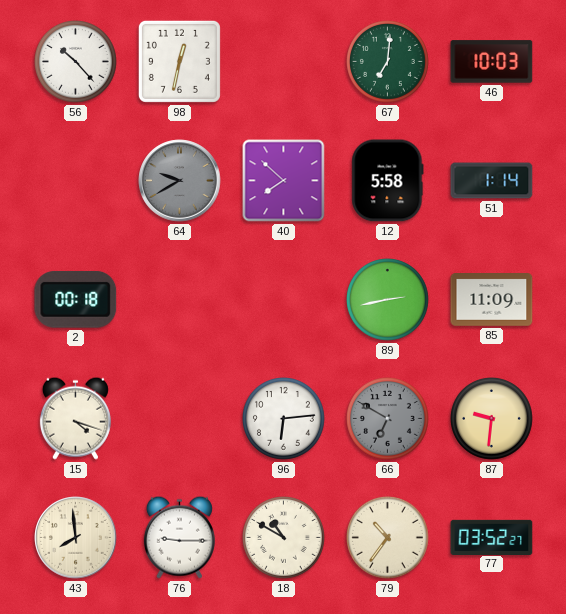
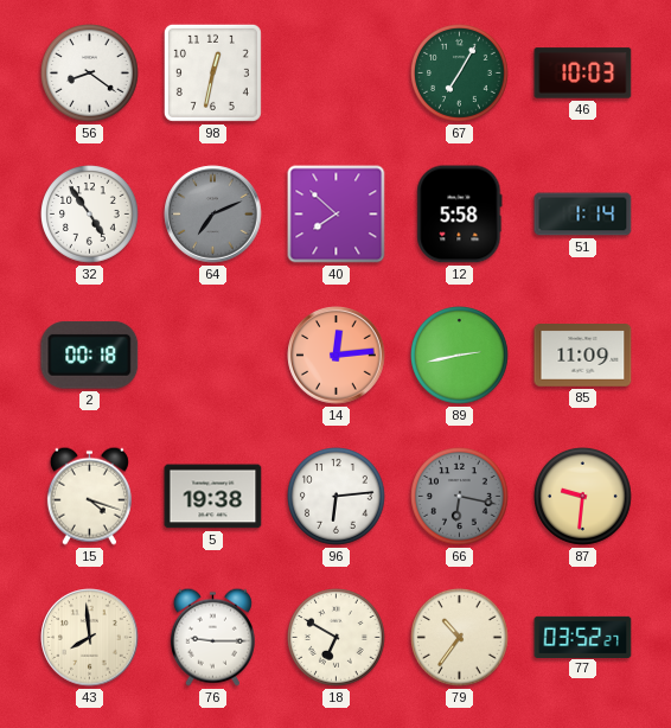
56: 10:23 -> 8:21 (90, 74)
67: 7:01 -> 7:05 (460, 74)
32: none -> 4:54 (90, 215)
64: 9:40 -> 7:11 (213, 215)
14: none -> 12:14 (337, 356)
5: none -> 19:38 (213, 497)
66: 6:50 -> 6:17 (460, 497)
18: 10:50 -> 6:50 (337, 638)
